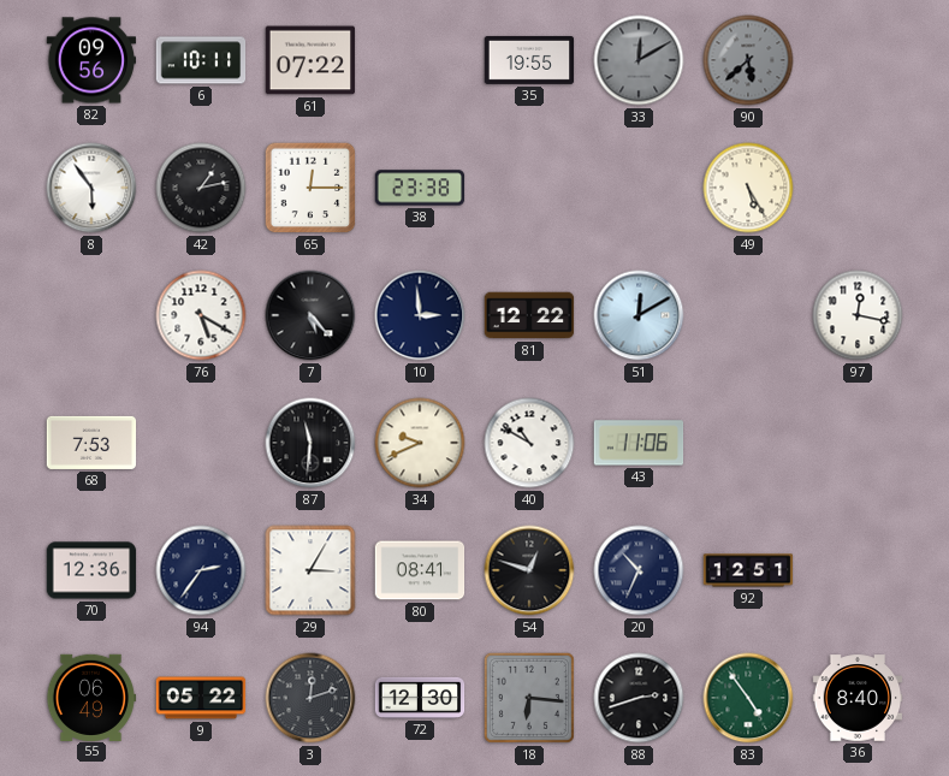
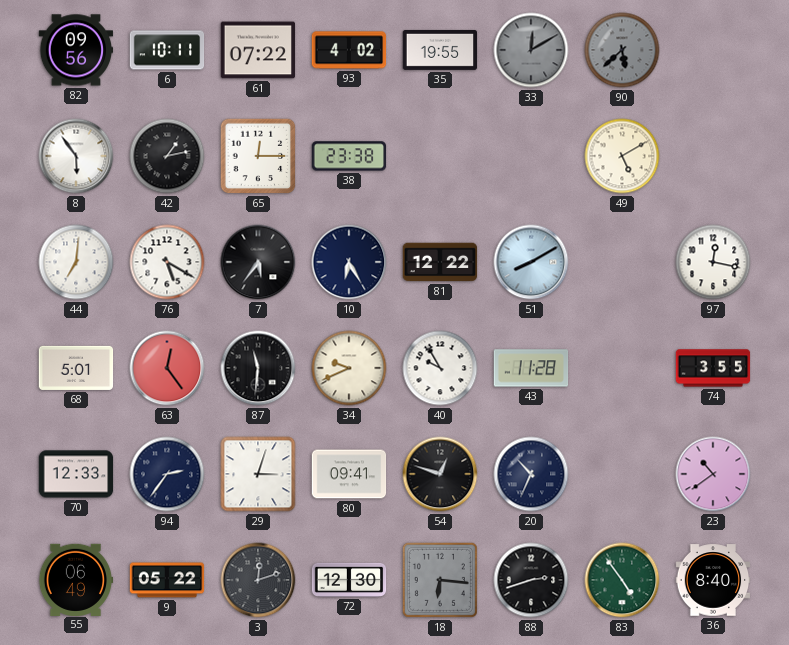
93: none -> 4:02 (349, 50)
49: 5:25 -> 5:10 (622, 156)
44: none -> 7:01 (76, 262)
7: 5:23 -> 5:36 (258, 262)
10: 2:59 -> 6:25 (349, 262)
51: 12:10 -> 8:10 (531, 262)
68: 7:53 -> 5:01 (76, 368)
63: none -> 12:24 (167, 368)
40: 10:50 -> 9:55 (440, 368)
43: 11:06 -> 11:28 (531, 368)
74: none -> 3:55 (713, 368)
70: 12:36 -> 12:33 (76, 474)
29: 3:05 -> 3:03 (258, 474)
80: 08:41 -> 09:41 (349, 474)
92: 12:51 -> none (748, 570)
23: none -> 10:39 (713, 474)
